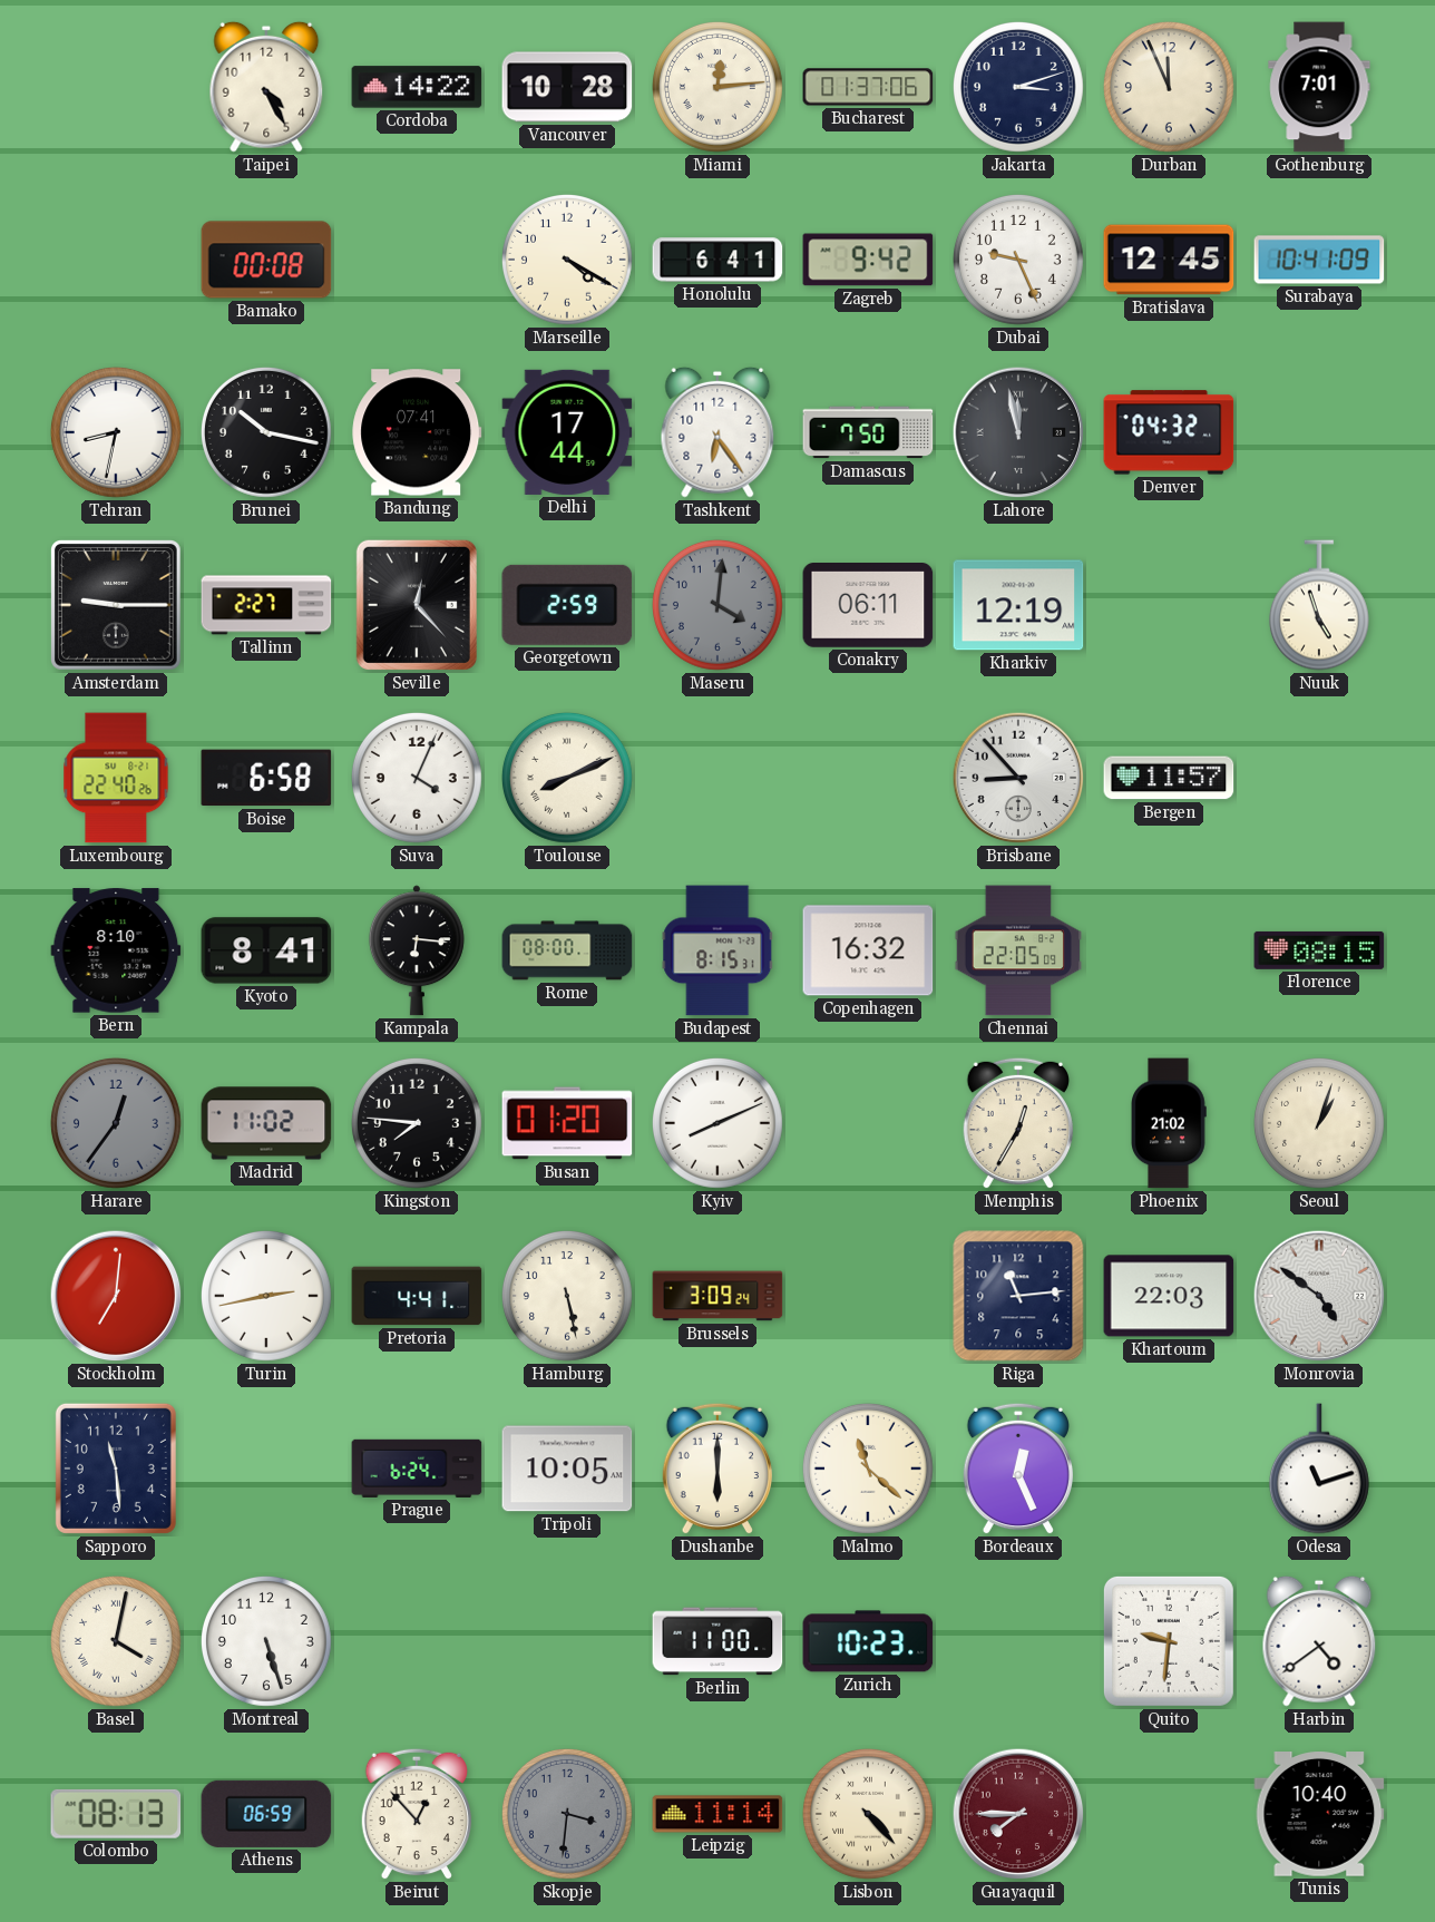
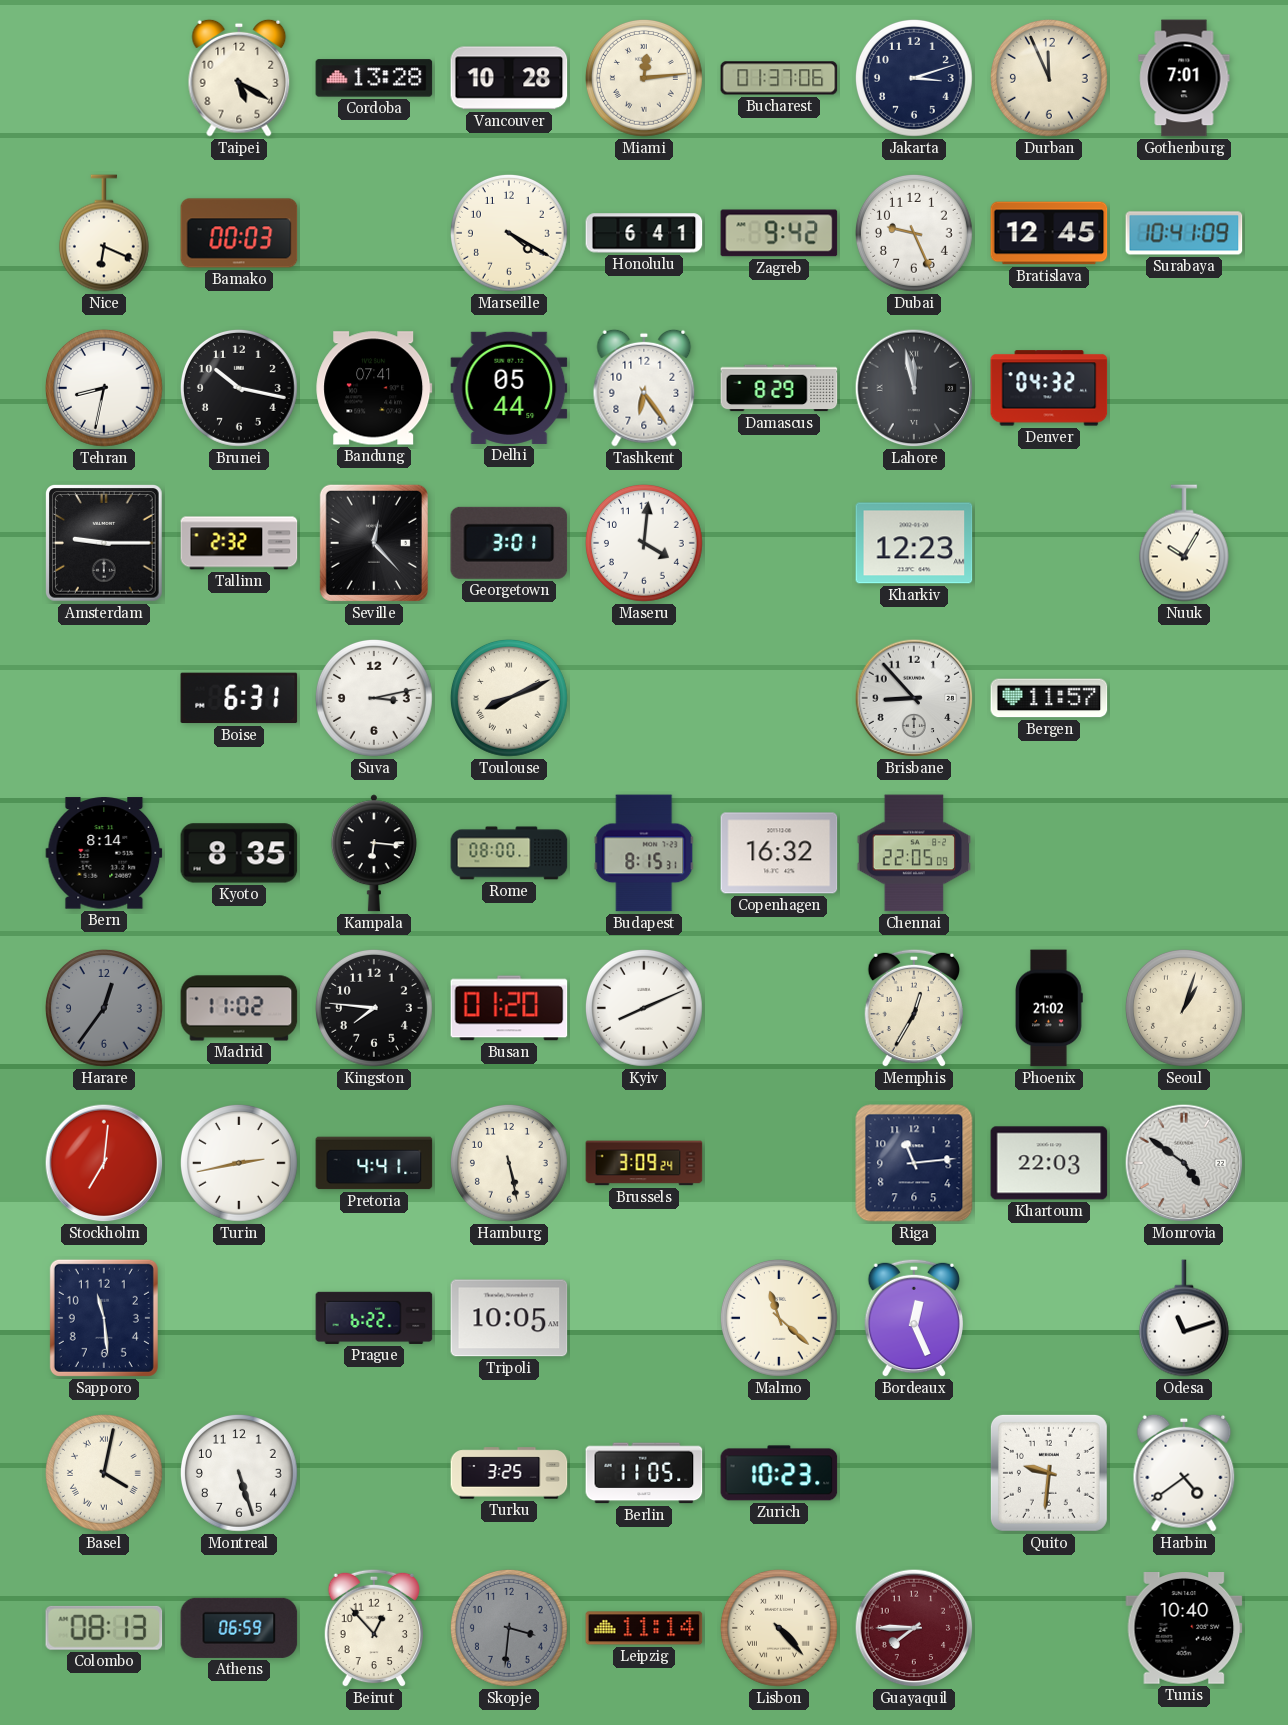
Taipei: 4:25 -> 5:20 (239, 78)
Cordoba: 14:22 -> 13:28 (374, 78)
Nice: none -> 6:19 (104, 233)
Bamako: 00:08 -> 00:03 (239, 233)
Delhi: 17:44 -> 05:44 (509, 388)
Damascus: 7:50 -> 8:29 (779, 388)
Tallinn: 2:27 -> 2:32 (239, 543)
Georgetown: 2:59 -> 3:01 (509, 543)
Maseru dial: grey -> white (644, 543)
Conakry: 06:11 -> none (868, 606)
Kharkiv: 12:19 -> 12:23 (914, 543)
Nuuk: 4:57 -> 10:05 (1184, 543)
Luxembourg: 22:40 -> none (116, 778)
Boise: 6:58 -> 6:31 (239, 698)
Suva: 4:04 -> 3:13 (374, 698)
Bern: 8:10 -> 8:14 (104, 853)
Kyoto: 8:41 -> 8:35 (239, 853)
Florence: 08:15 -> none (1319, 950)
Prague: 6:24 -> 6:22 (374, 1318)
Dushanbe: 6:00 -> none (716, 1469)
Turku: none -> 3:25 (509, 1473)
Berlin: 11:00 -> 11:05 (644, 1473)
